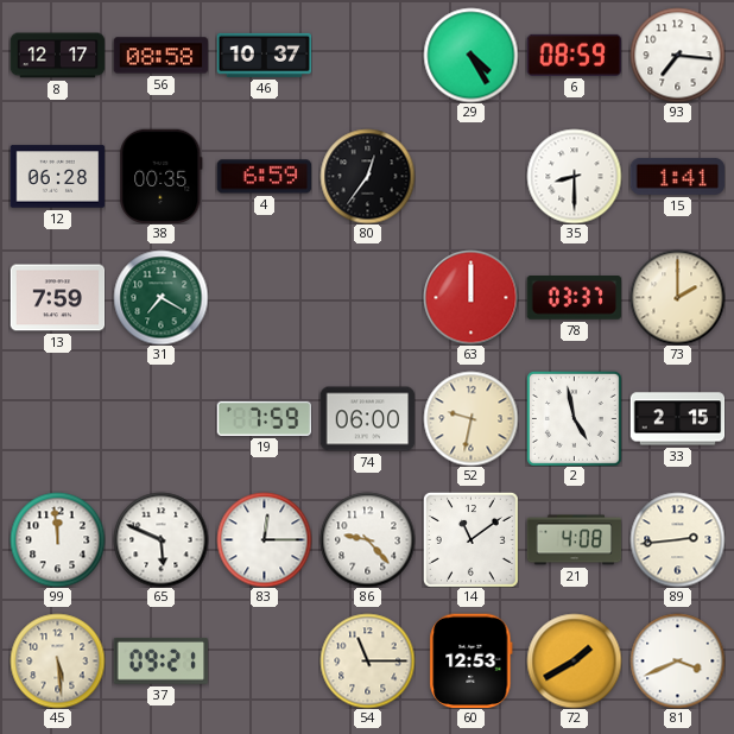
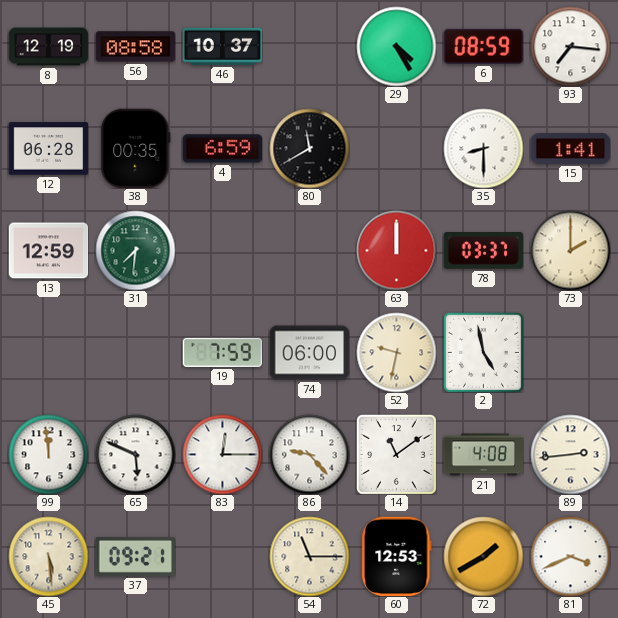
8: 12:17 -> 12:19 (48, 47)
80: 12:36 -> 11:40 (309, 148)
13: 7:59 -> 12:59 (48, 251)
31: 7:20 -> 7:31 (135, 250)
33: 2:15 -> none (677, 419)
